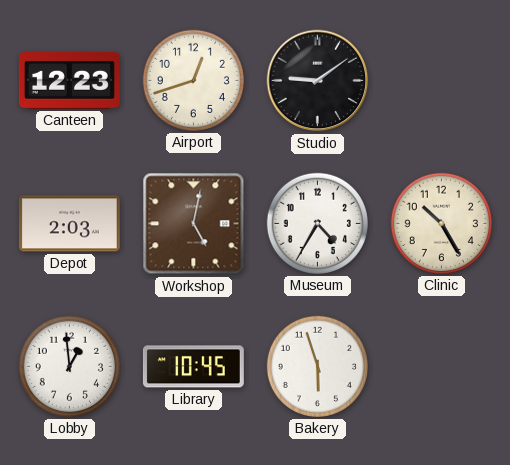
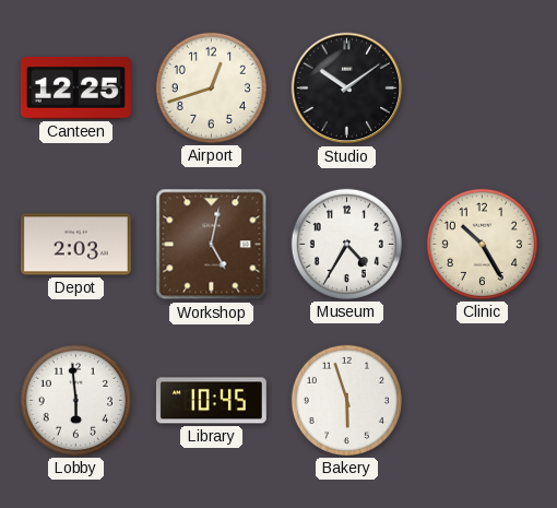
Canteen: 12:23 -> 12:25 (75, 87)
Studio: 9:09 -> 10:09 (347, 88)
Lobby: 12:59 -> 5:59 (75, 400)
